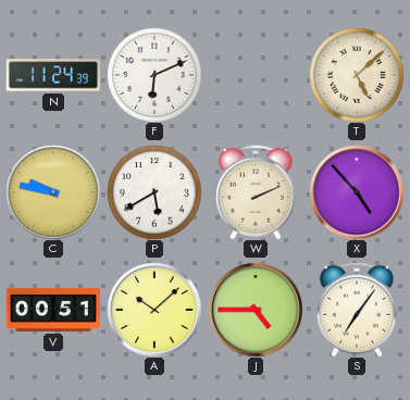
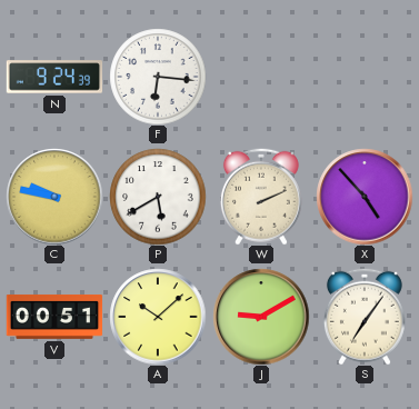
N: 11:24 -> 9:24 (54, 77)
F: 6:11 -> 6:16 (158, 77)
T: 5:08 -> none (357, 75)
J: 4:45 -> 9:10 (261, 317)
